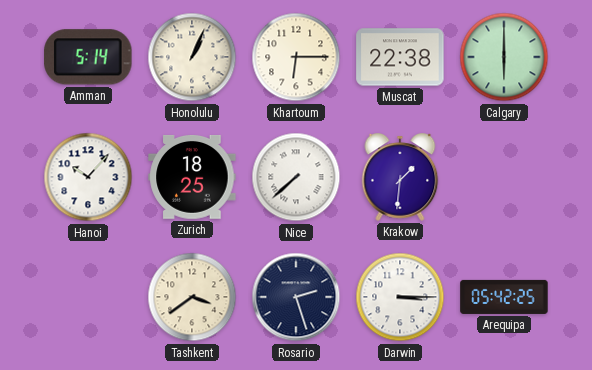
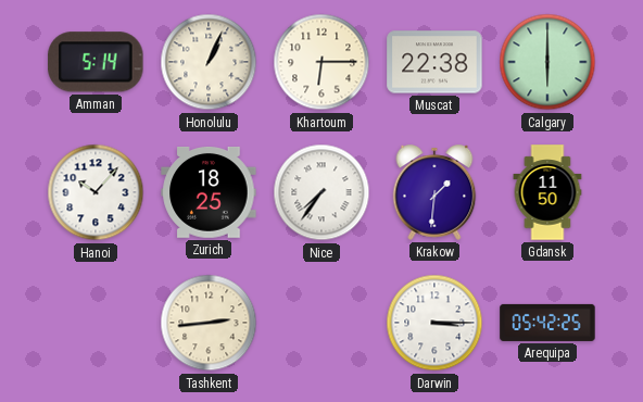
Nice: 7:38 -> 7:36 (321, 192)
Gdansk: none -> 11:50 (547, 192)
Tashkent: 3:39 -> 2:44 (209, 323)
Rosario: 2:27 -> none (296, 297)
